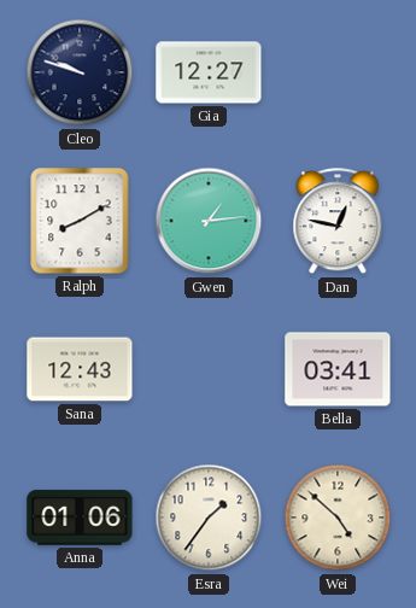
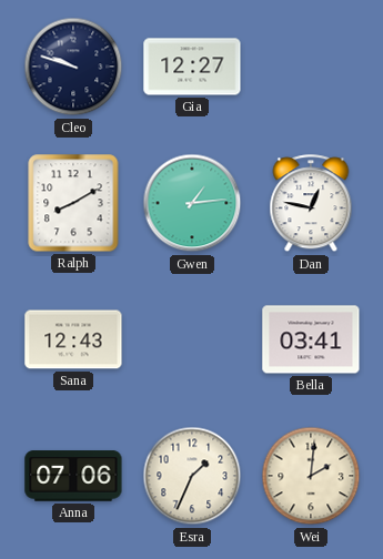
Anna: 01:06 -> 07:06 (73, 476)
Esra: 1:36 -> 1:34 (192, 476)
Wei: 4:52 -> 2:01 (311, 476)
